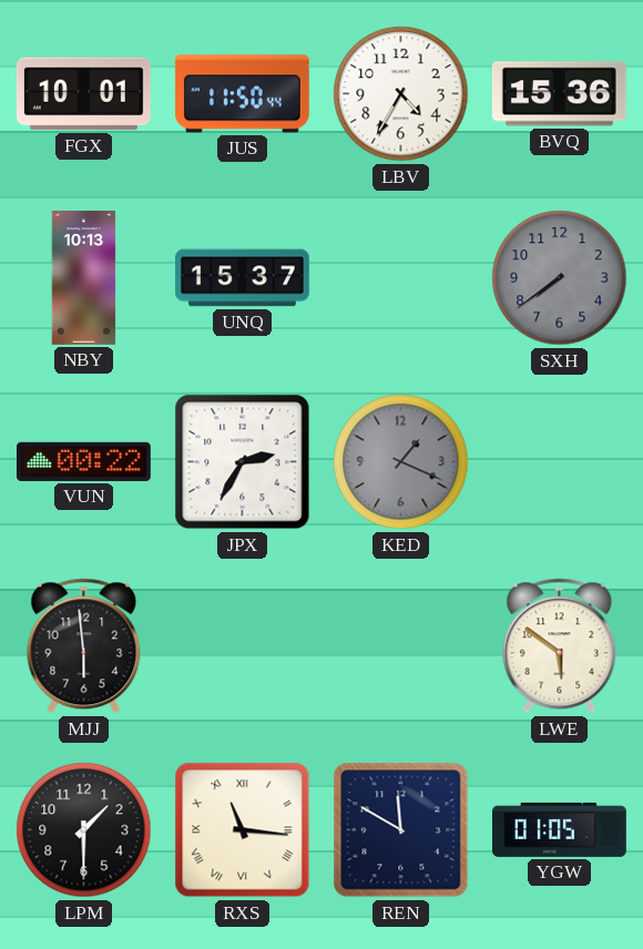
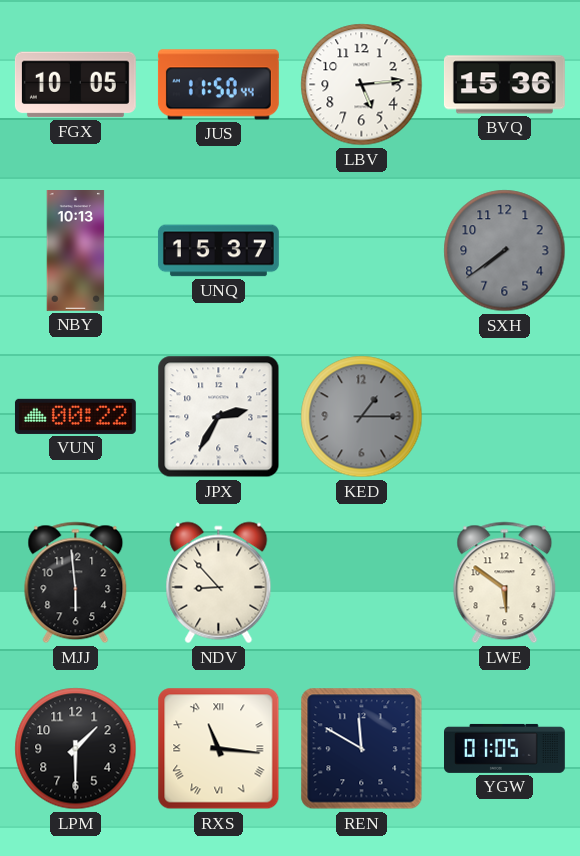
FGX: 10:01 -> 10:05 (75, 85)
LBV: 4:35 -> 5:14 (362, 85)
KED: 1:19 -> 1:15 (362, 417)
NDV: none -> 8:53 (219, 583)
